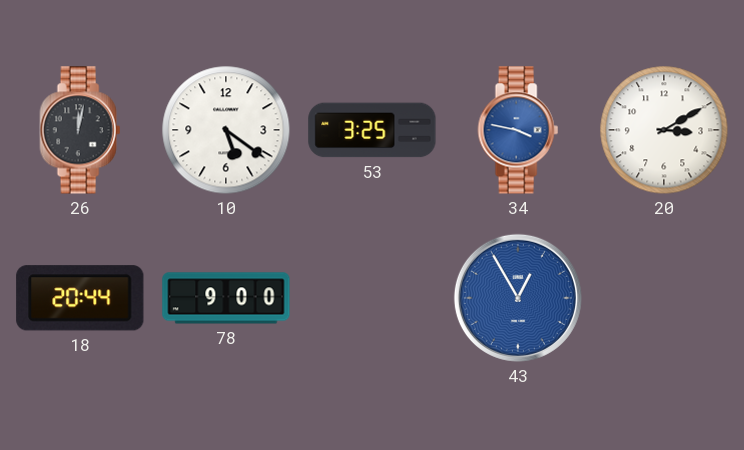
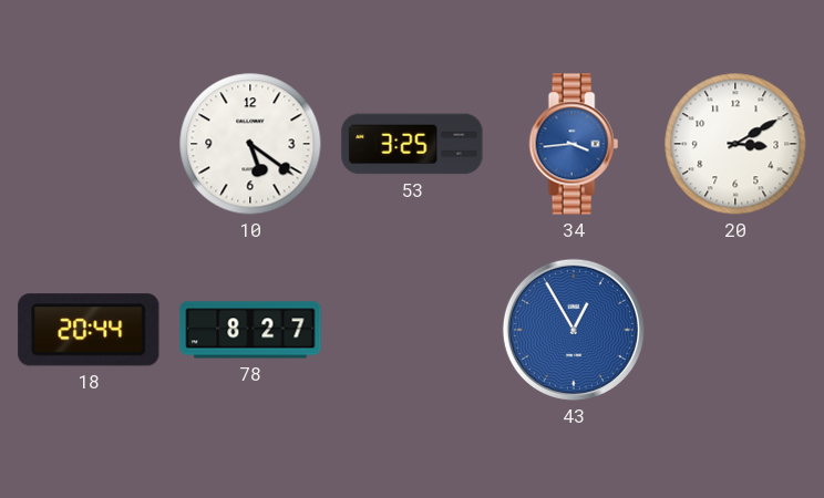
26: 12:02 -> none (80, 130)
34: 3:47 -> 3:44 (574, 144)
78: 9:00 -> 8:27 (250, 330)
